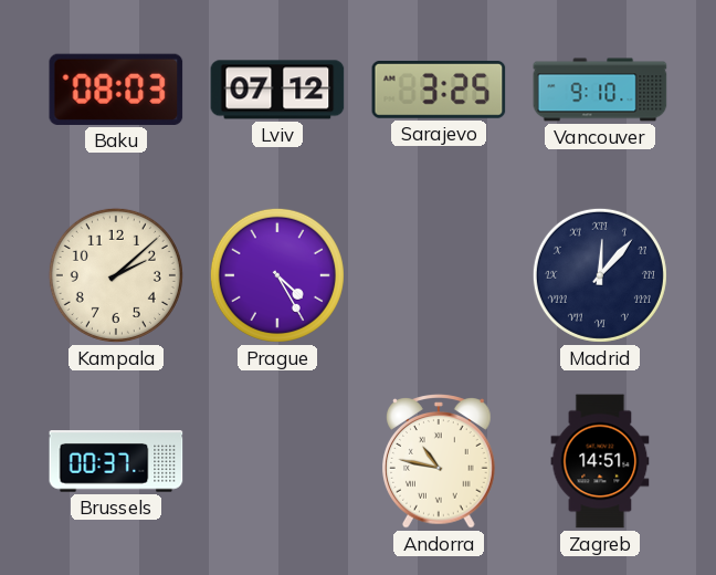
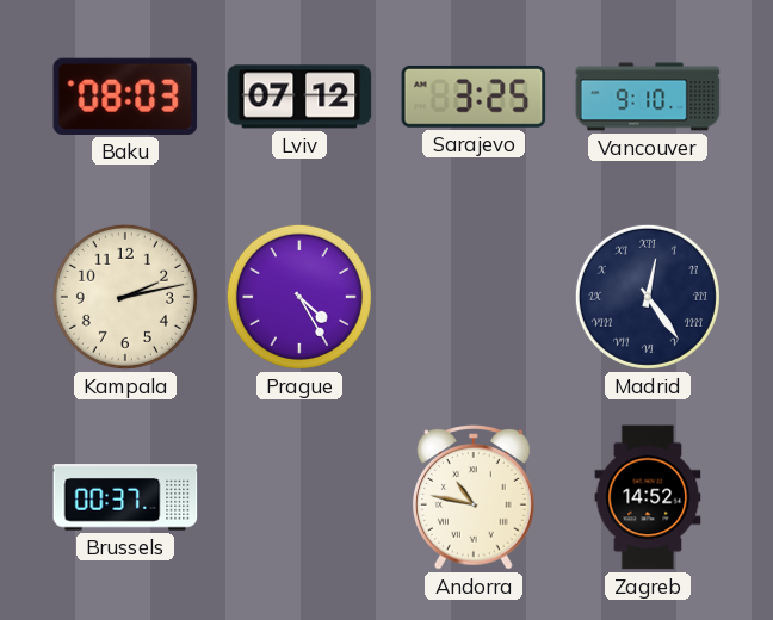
Kampala: 2:08 -> 2:13 (125, 297)
Madrid: 12:07 -> 12:24 (648, 297)
Zagreb: 14:51 -> 14:52 (648, 497)
